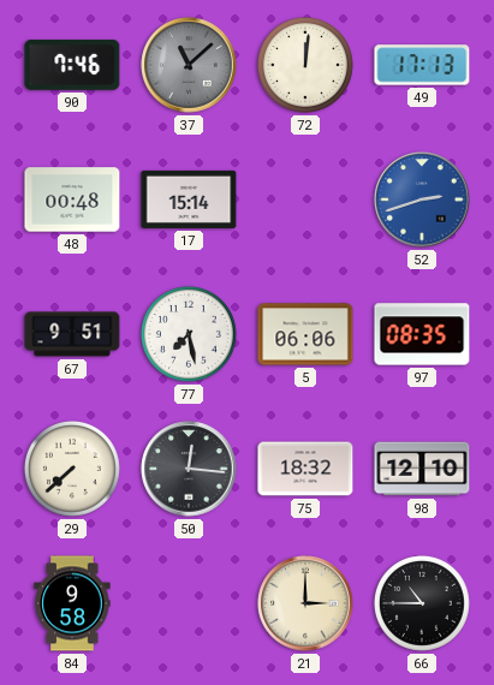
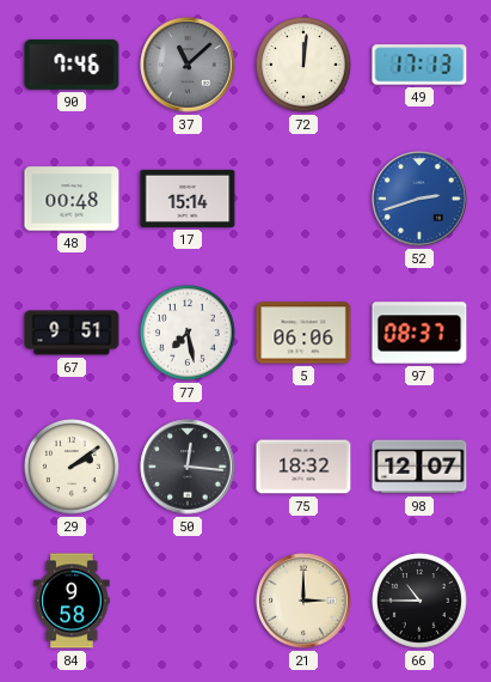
97: 08:35 -> 08:37 (419, 333)
29: 7:38 -> 2:09 (72, 467)
98: 12:10 -> 12:07 (419, 467)
